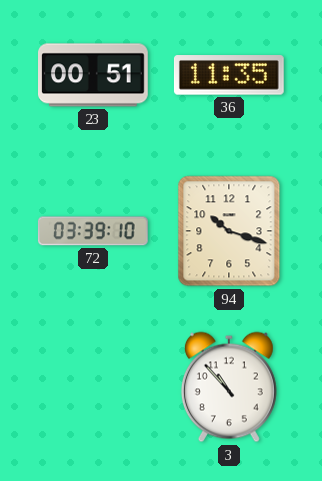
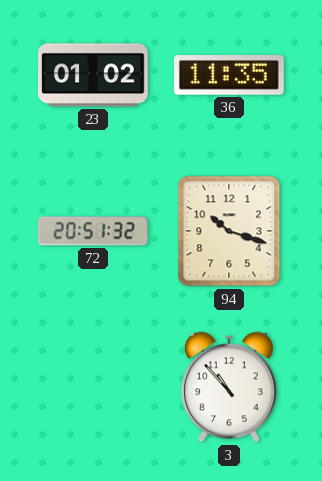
23: 00:51 -> 01:02 (94, 75)
72: 03:39 -> 20:51 (93, 231)
